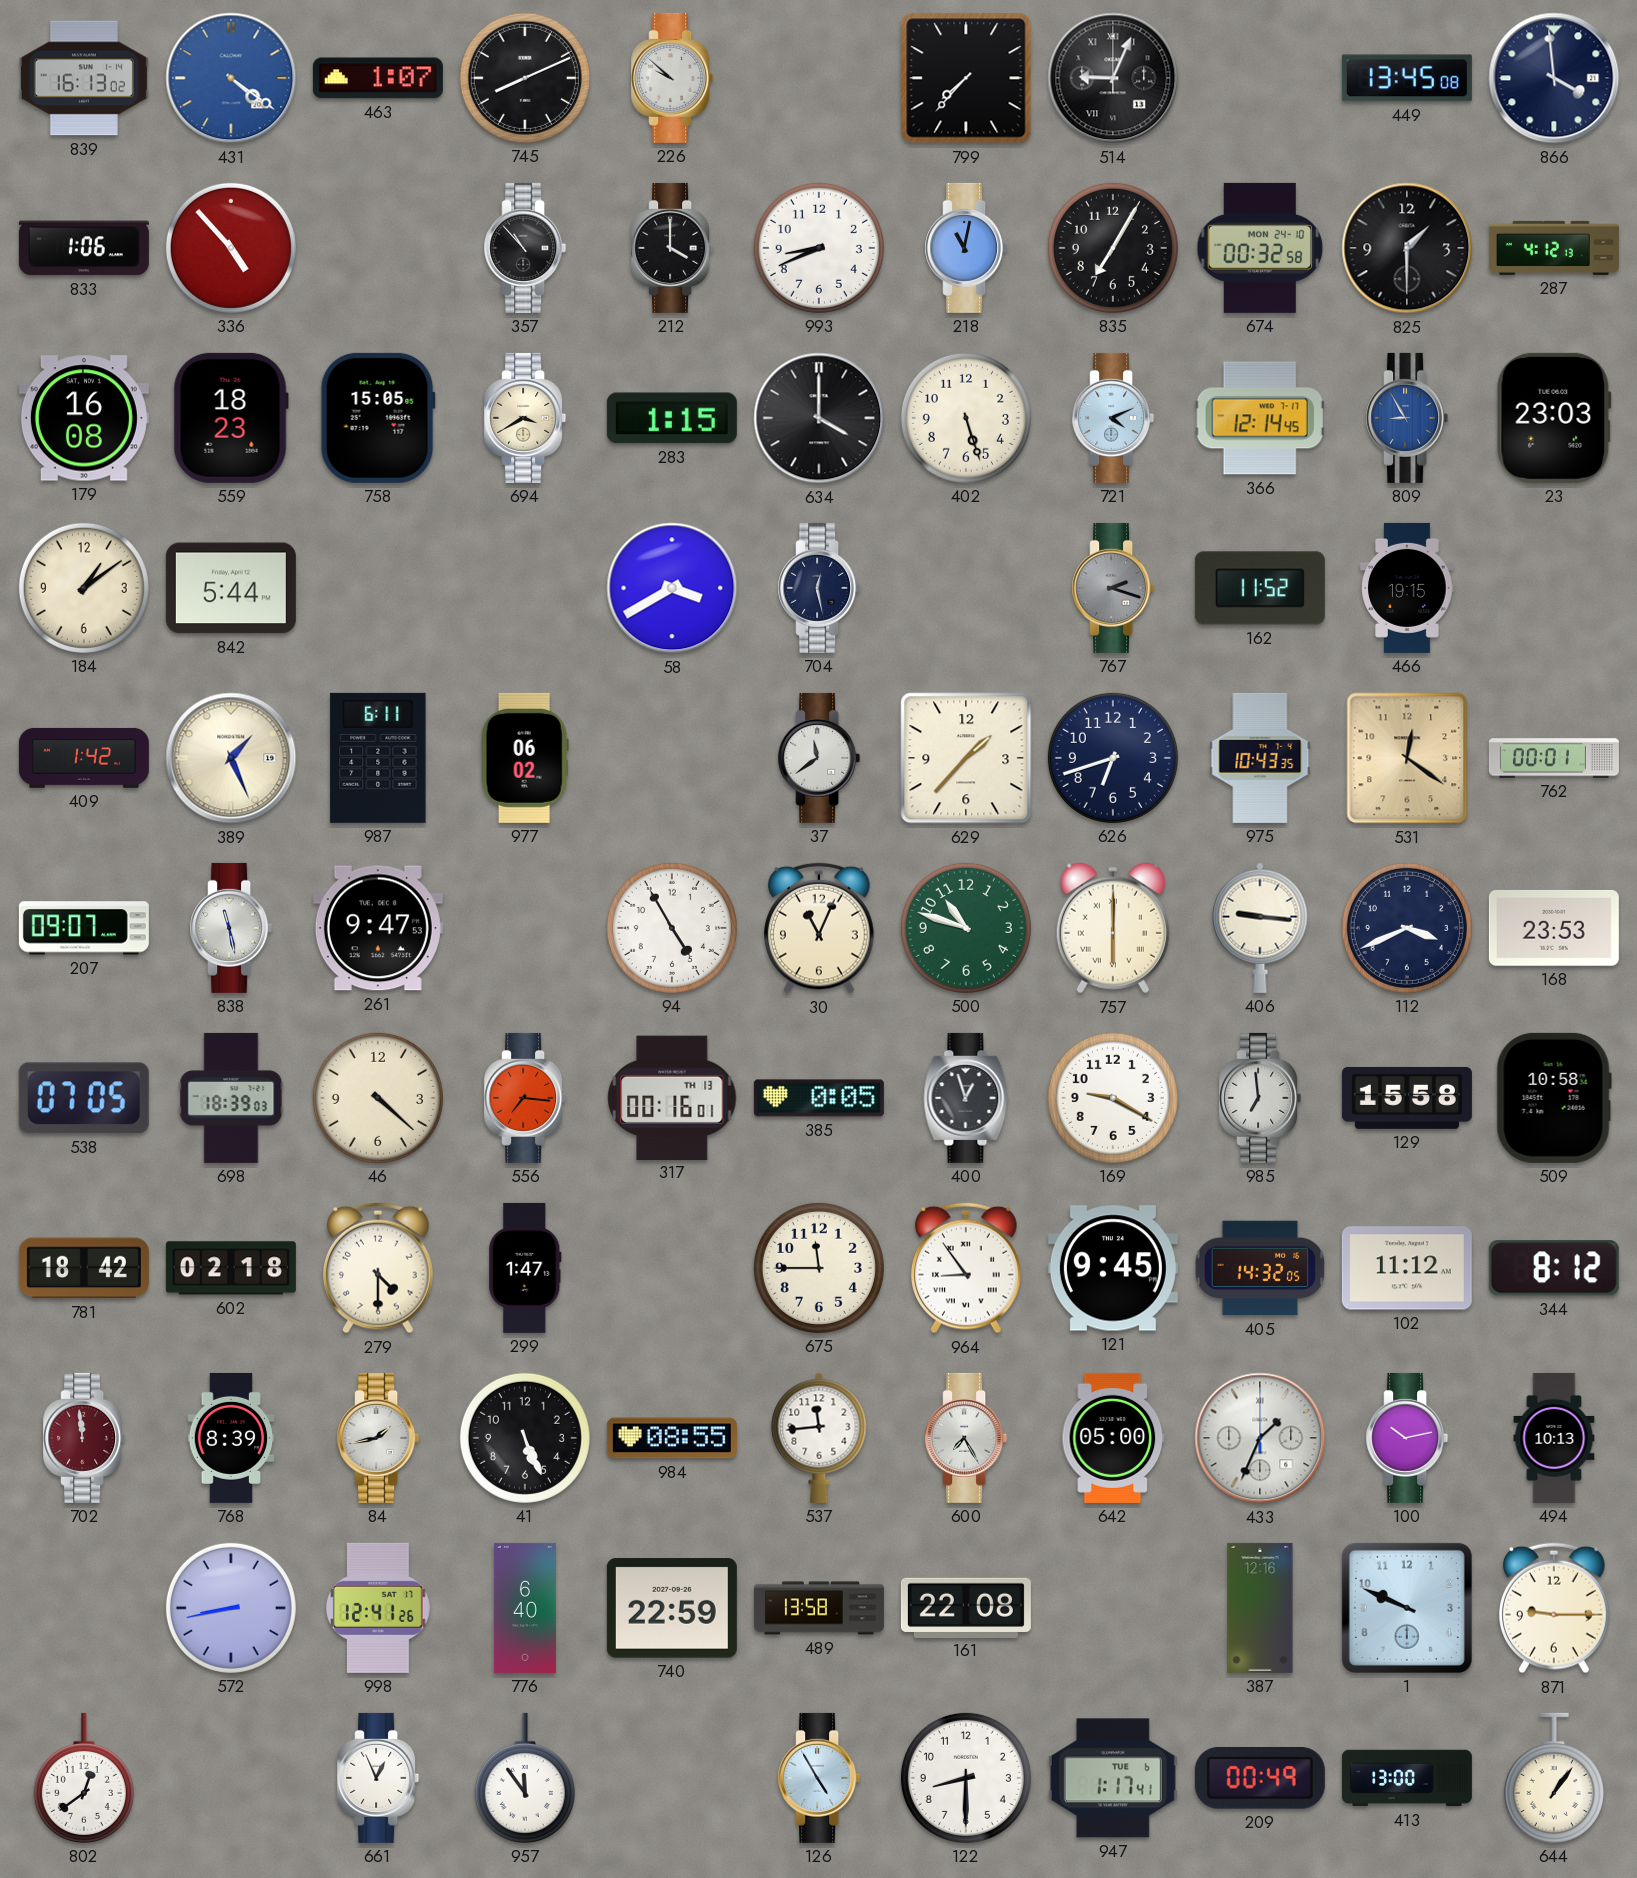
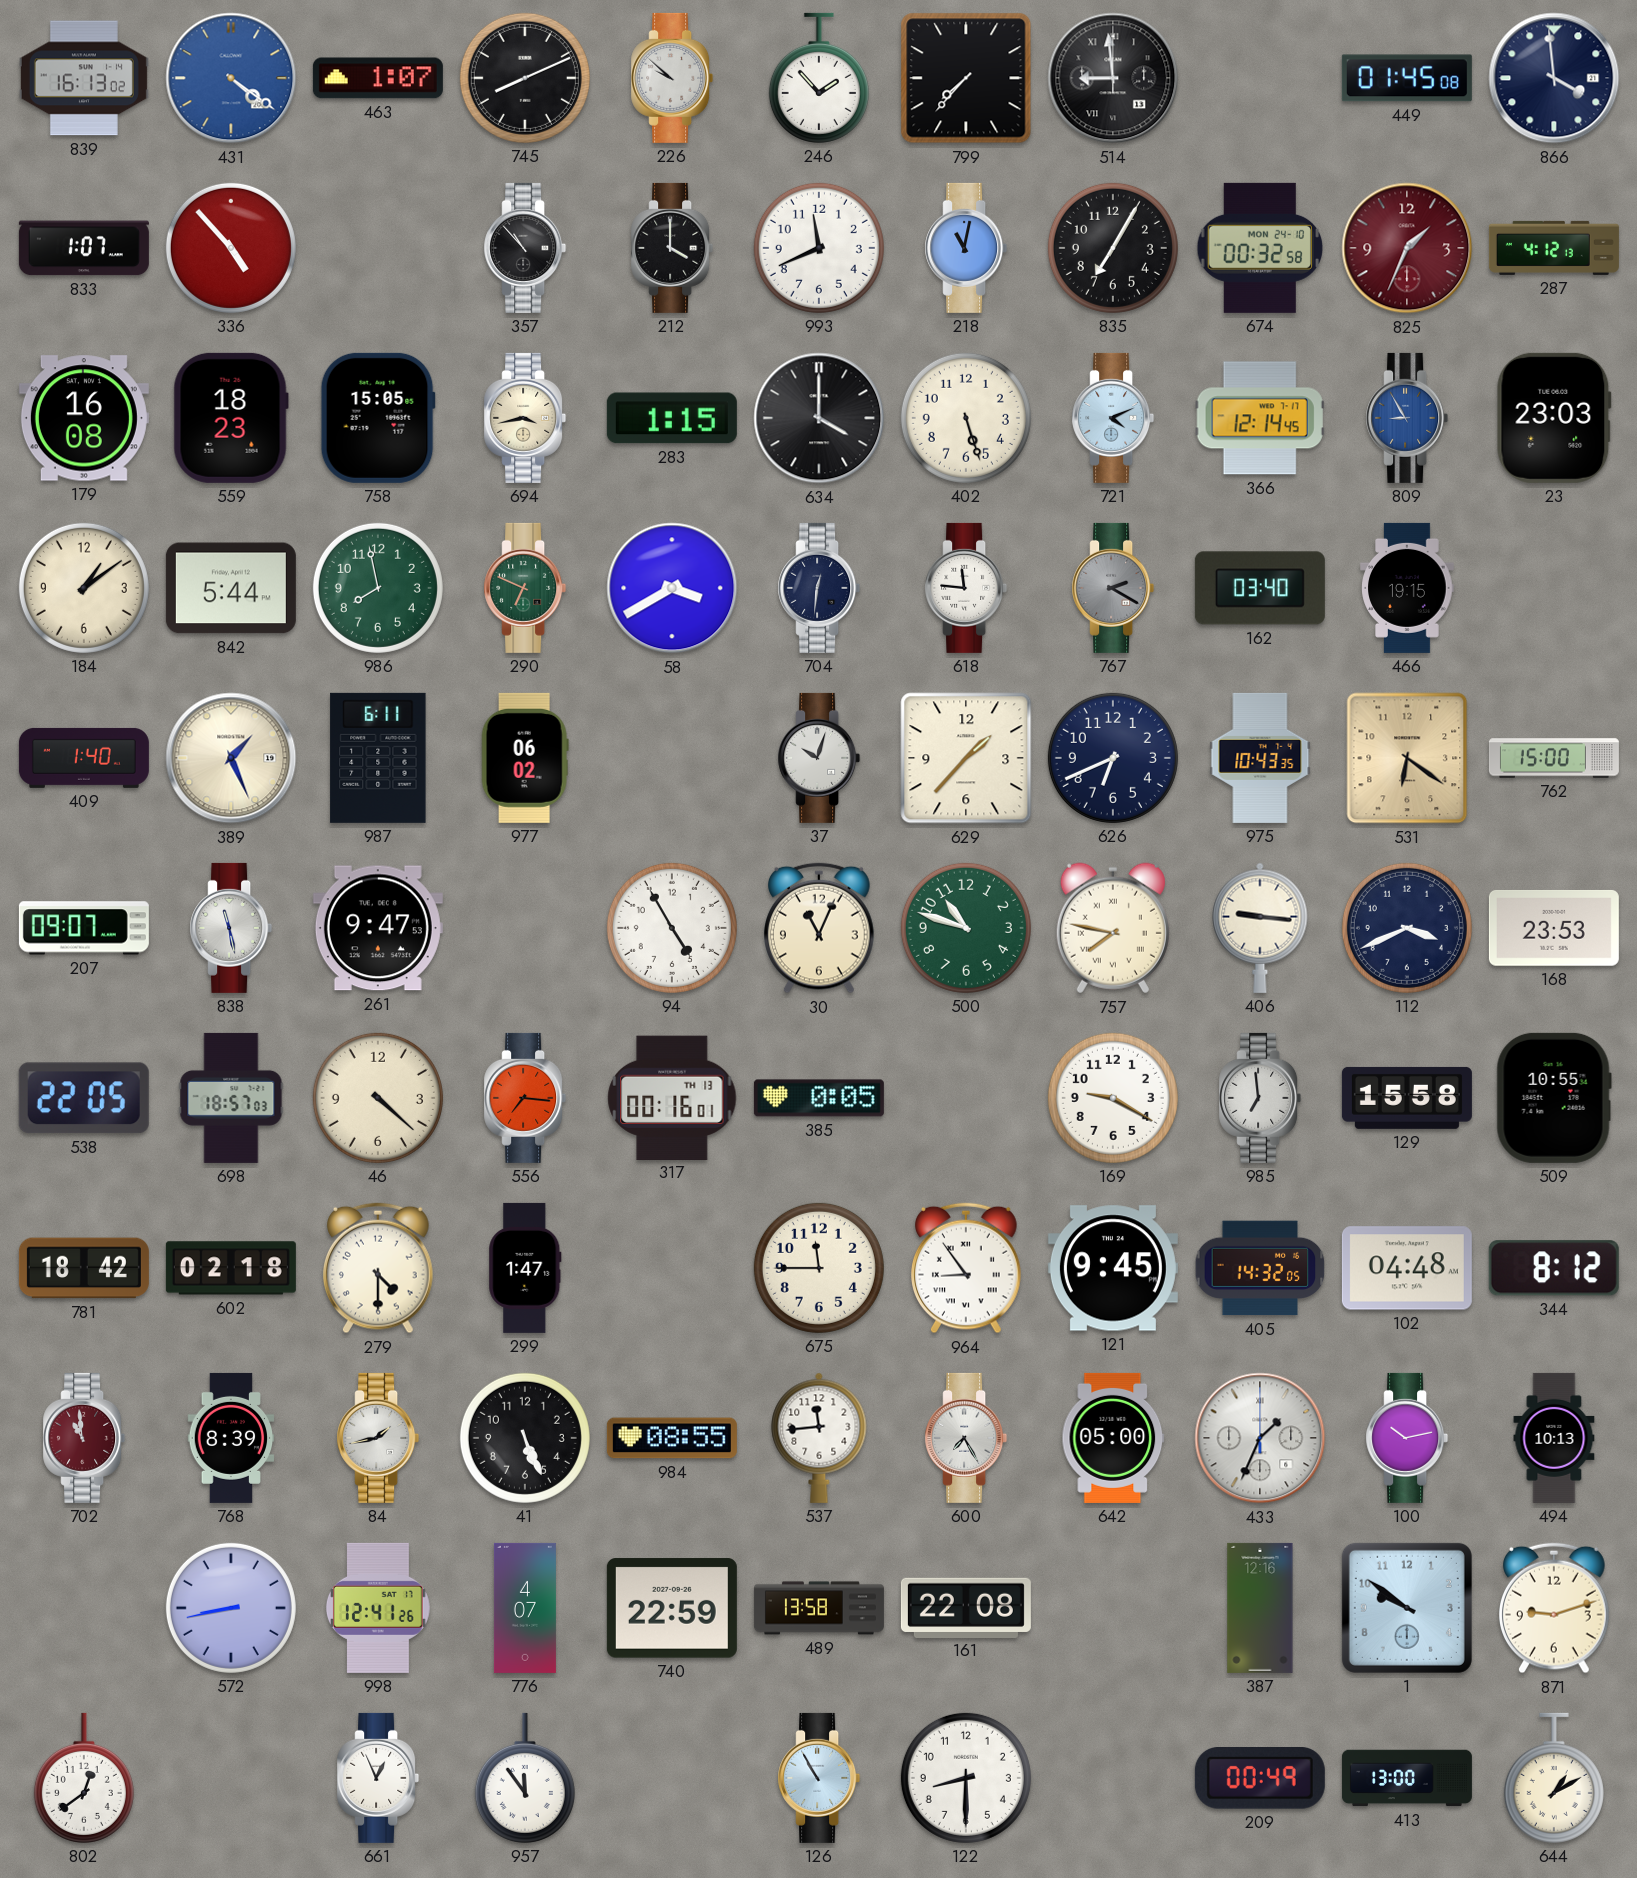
246: none -> 1:53 (819, 78)
514: 9:04 -> 8:59 (1113, 78)
449: 13:45 -> 01:45 (1407, 78)
833: 1:06 -> 1:07 (84, 248)
993: 8:41 -> 11:41 (819, 248)
825: 1:30 -> 1:34 (1407, 248)
825 dial: black -> burgundy (1407, 248)
694: 3:40 -> 3:43 (525, 418)
986: none -> 7:58 (378, 588)
290: none -> 6:49 (525, 588)
704: 12:28 -> 12:31 (819, 588)
618: none -> 11:46 (966, 588)
767: 2:18 -> 2:20 (1113, 588)
162: 11:52 -> 03:40 (1260, 588)
409: 1:42 -> 1:40 (84, 758)
37: 11:39 -> 10:03 (819, 758)
626: 6:42 -> 6:41 (1113, 758)
531: 12:21 -> 6:21 (1407, 758)
762: 00:01 -> 15:00 (1554, 758)
757: 6:00 -> 7:47 (1113, 928)
538: 07:05 -> 22:05 (84, 1098)
698: 18:39 -> 18:57 (231, 1098)
400: 12:57 -> none (966, 1098)
509: 10:58 -> 10:55 (1554, 1098)
102: 11:12 -> 04:48 (1407, 1268)
702: 11:59 -> 10:59 (84, 1438)
776: 6:40 -> 4:07 (525, 1608)
1: 9:49 -> 9:51 (1407, 1608)
871: 9:15 -> 9:12 (1555, 1608)
126: 4:55 -> 10:55 (819, 1778)
947: 1:17 -> none (1113, 1778)
644: 1:06 -> 1:10 (1554, 1778)
